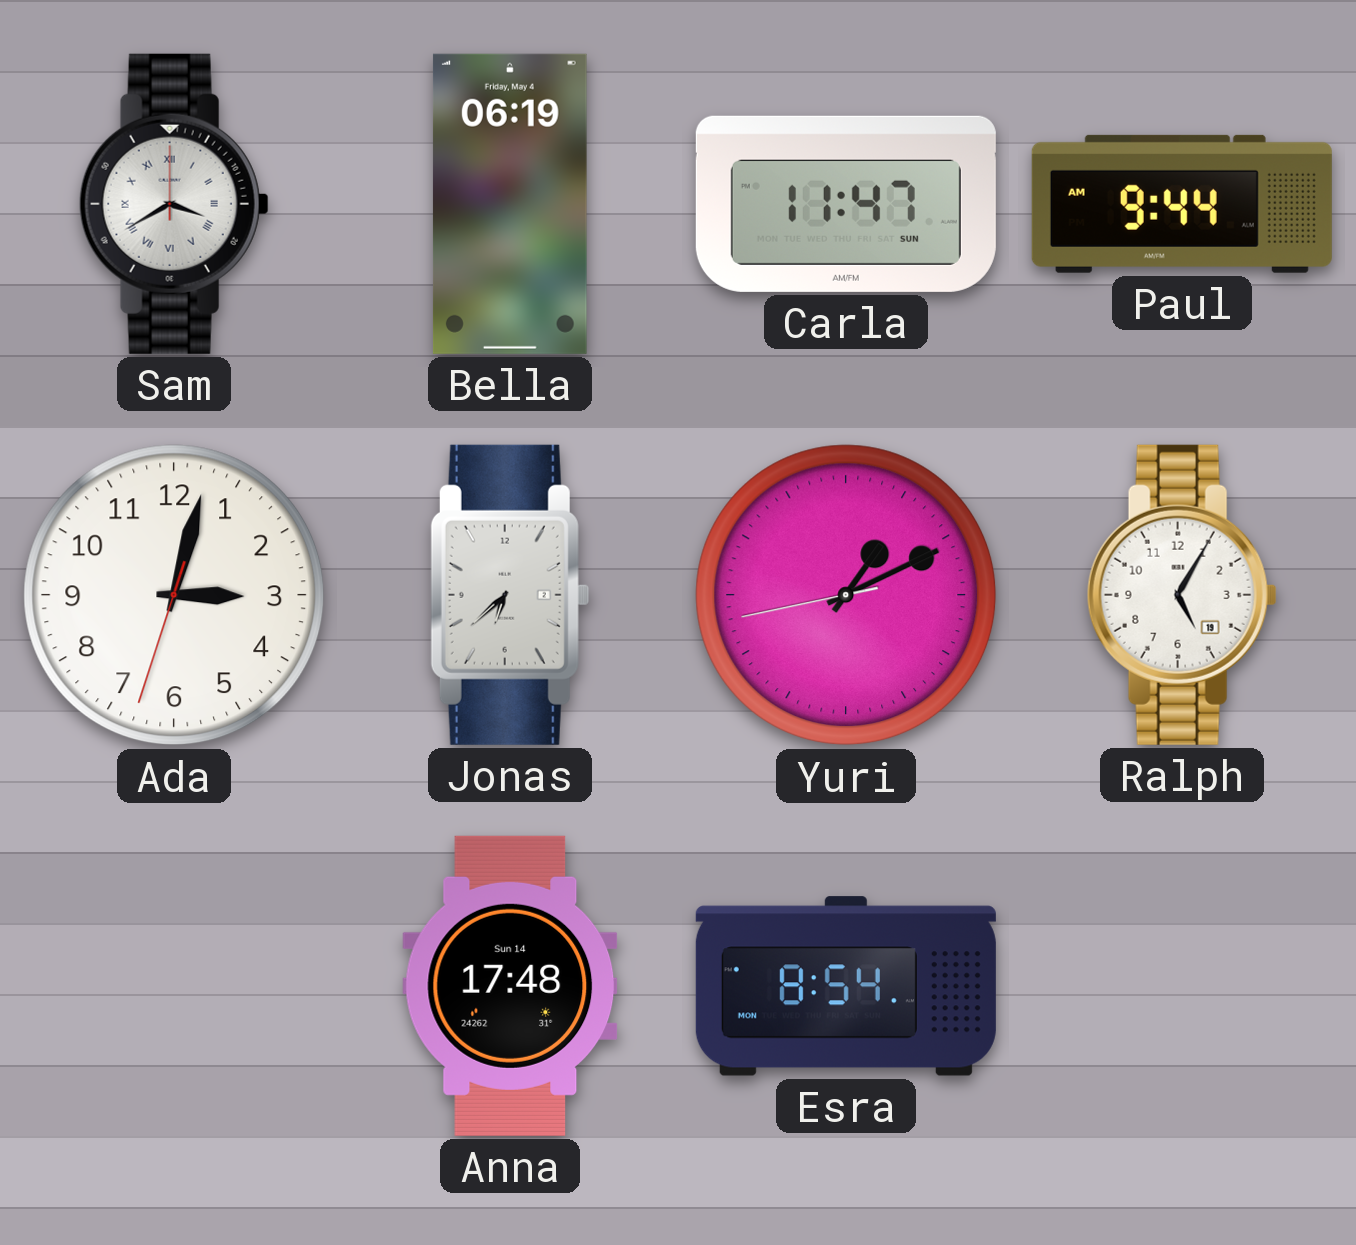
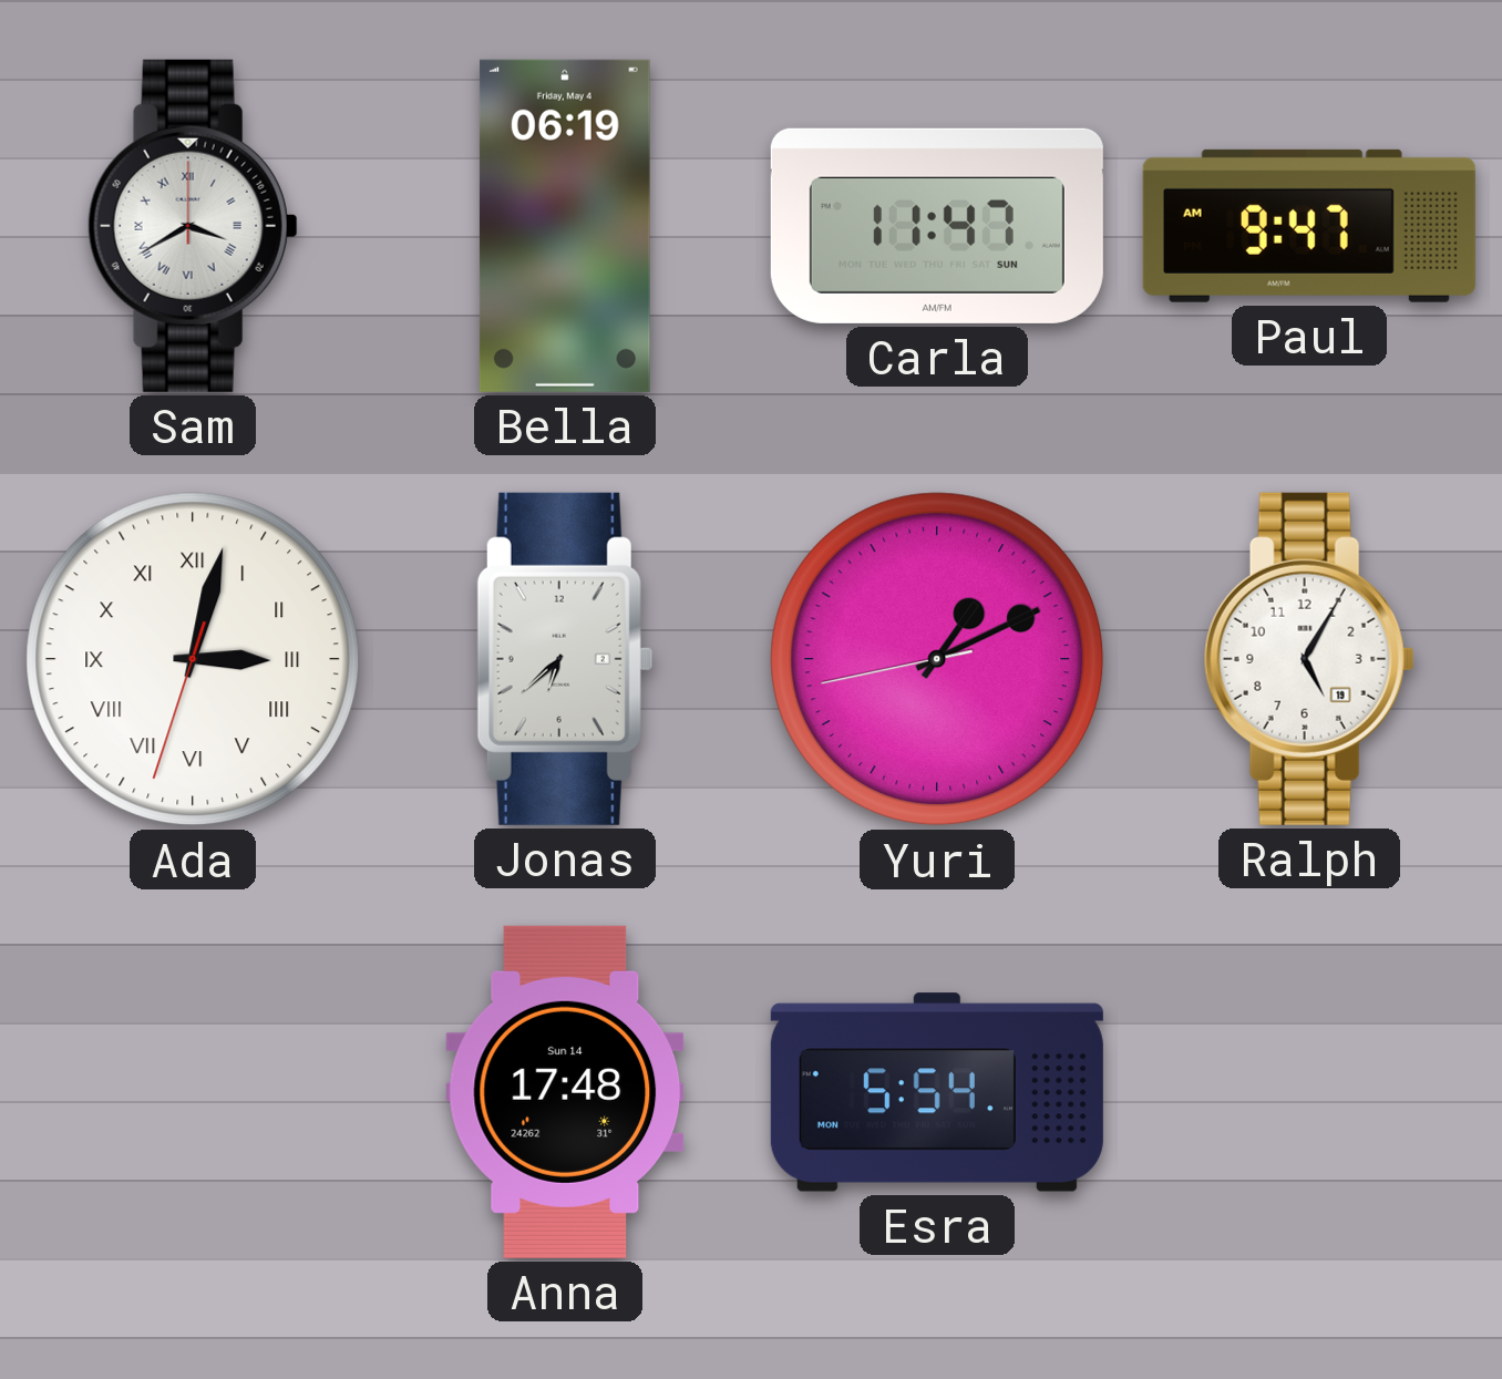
Paul: 9:44 -> 9:47 (1309, 226)
Ada numerals: Arabic -> Roman (193, 659)
Esra: 8:54 -> 5:54 (937, 1092)
